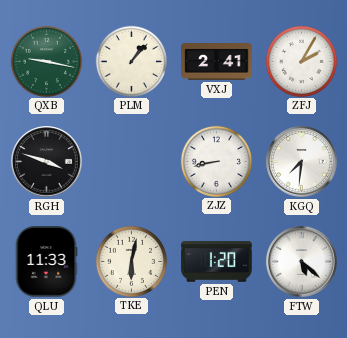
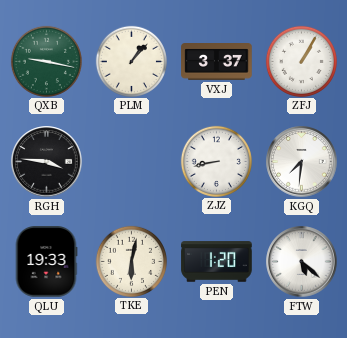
VXJ: 2:41 -> 3:37 (217, 62)
ZFJ: 2:05 -> 1:05 (301, 61)
RGH: 3:48 -> 3:46 (47, 162)
QLU: 11:33 -> 19:33 (46, 262)
